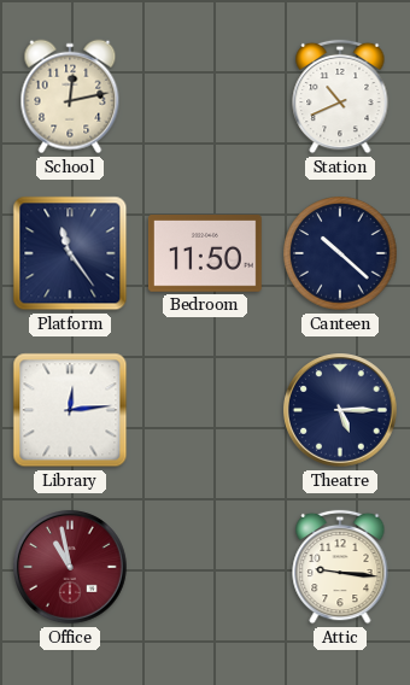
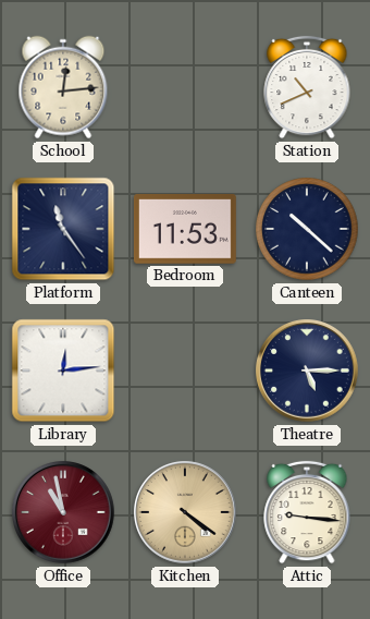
School: 12:13 -> 12:14 (63, 87)
Bedroom: 11:50 -> 11:53 (185, 229)
Kitchen: none -> 4:21 (186, 513)
